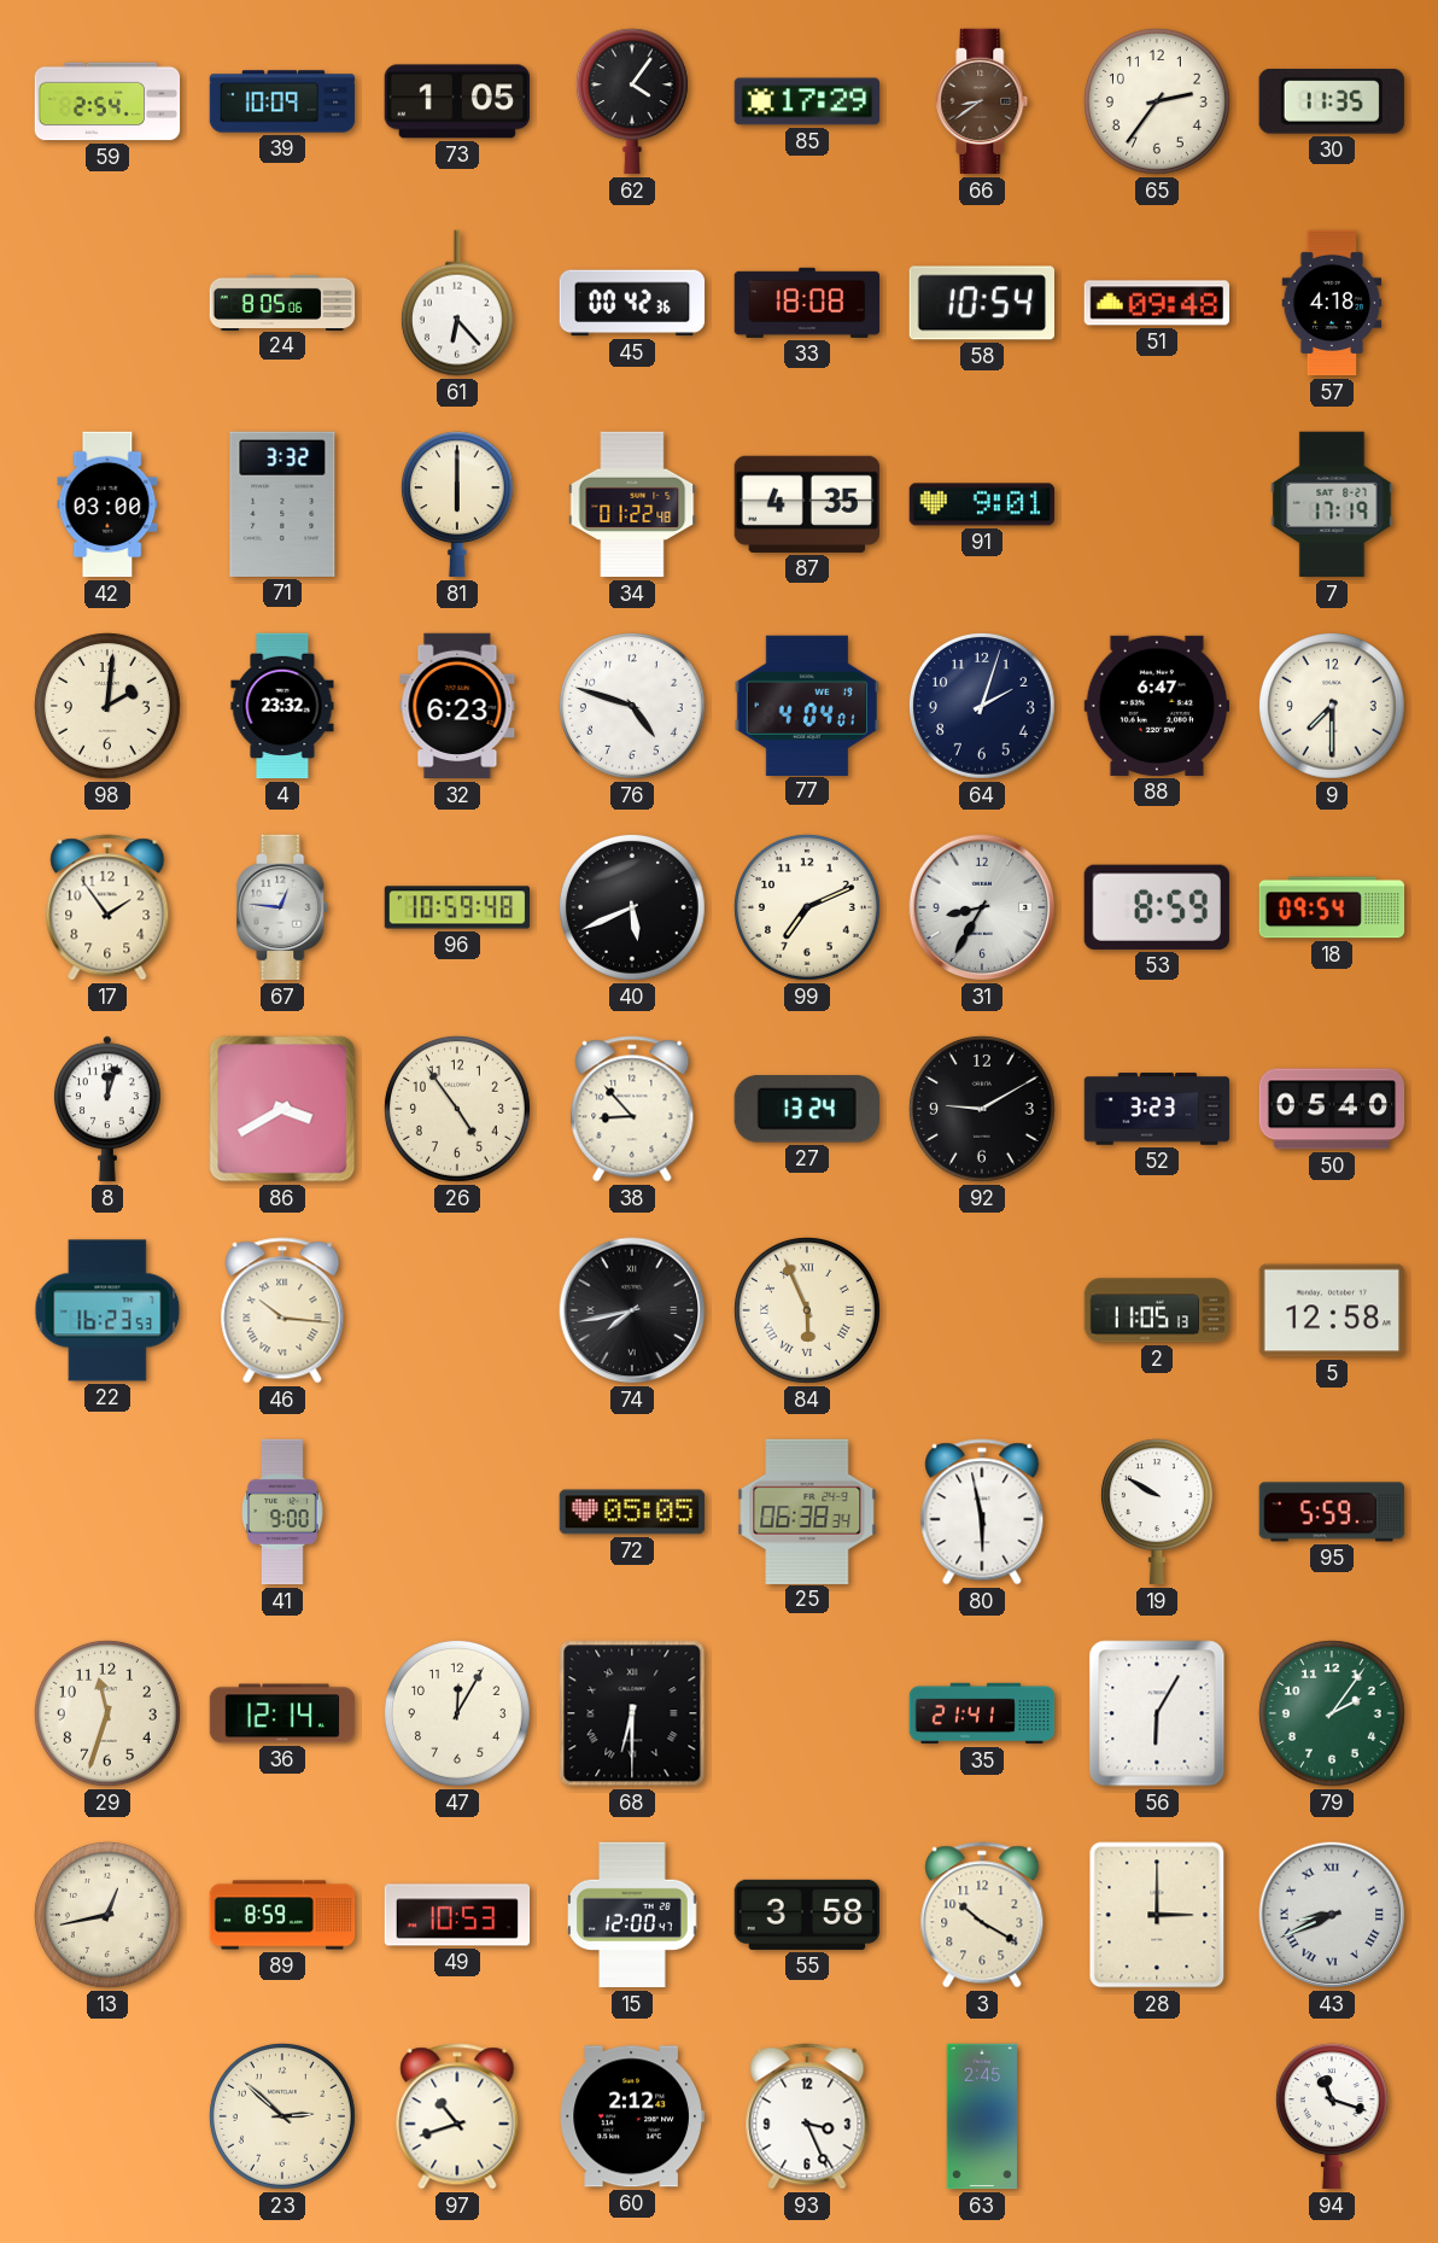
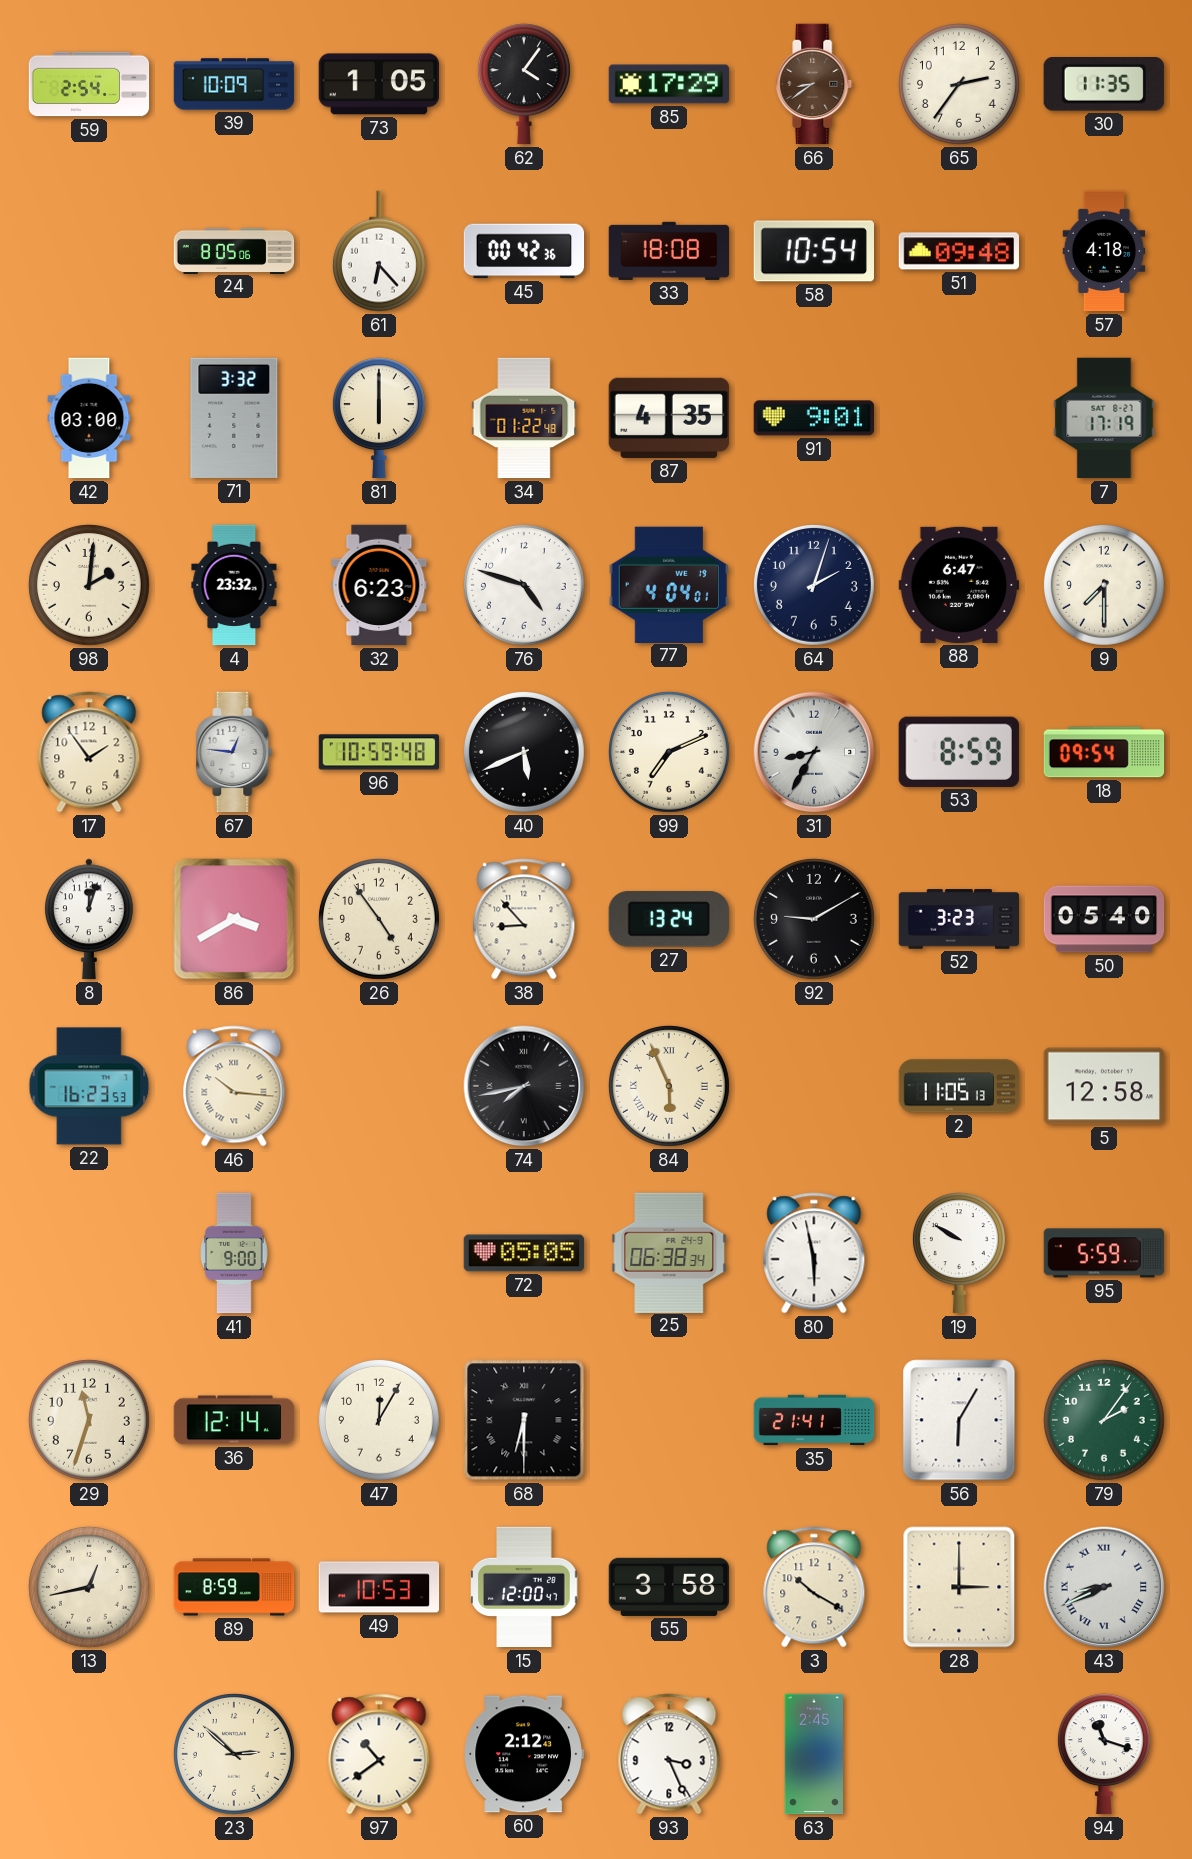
97: 10:42 -> 10:39 (379, 1754)
